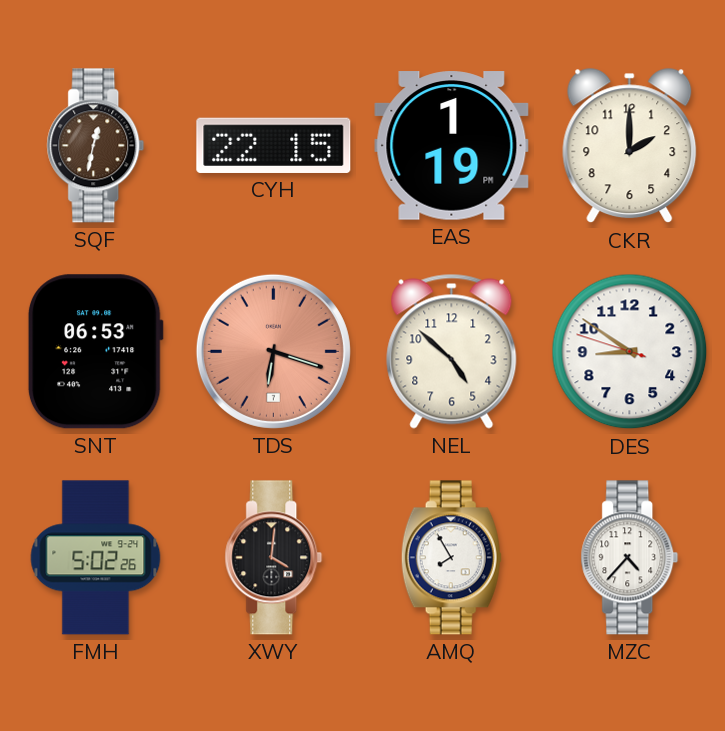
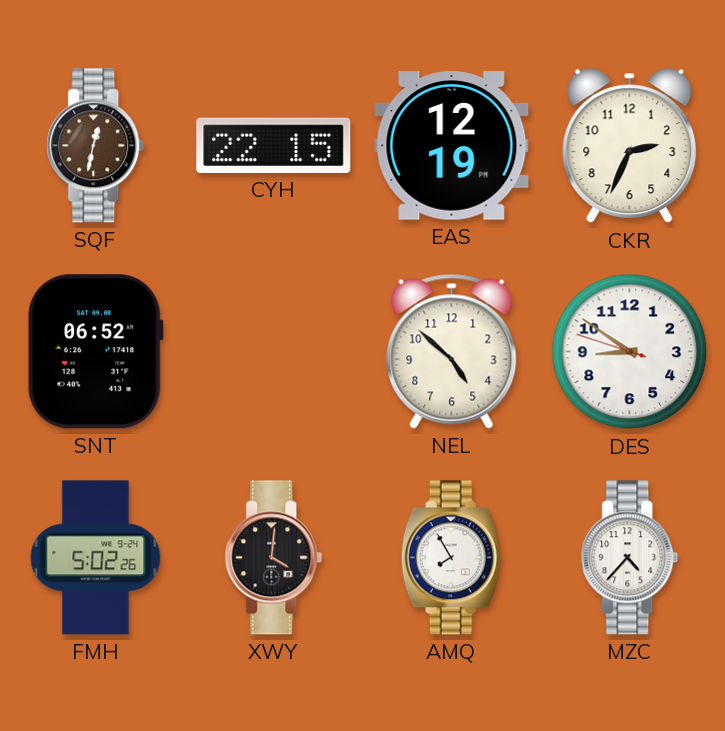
EAS: 1:19 -> 12:19 (452, 146)
CKR: 2:00 -> 2:34 (630, 146)
SNT: 06:53 -> 06:52 (95, 352)
TDS: 6:18 -> none (273, 351)
